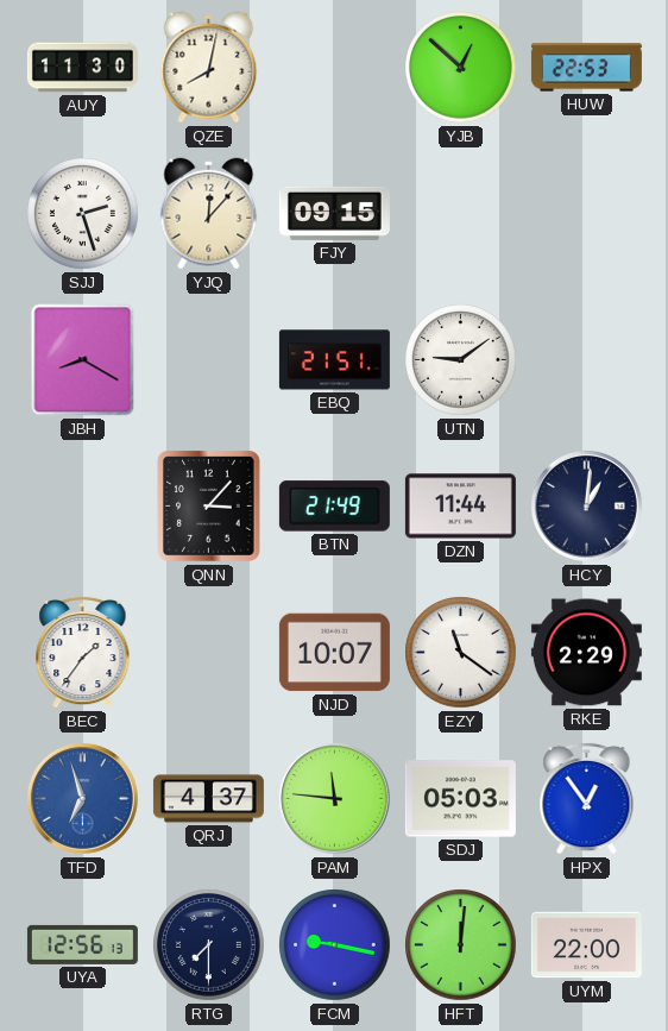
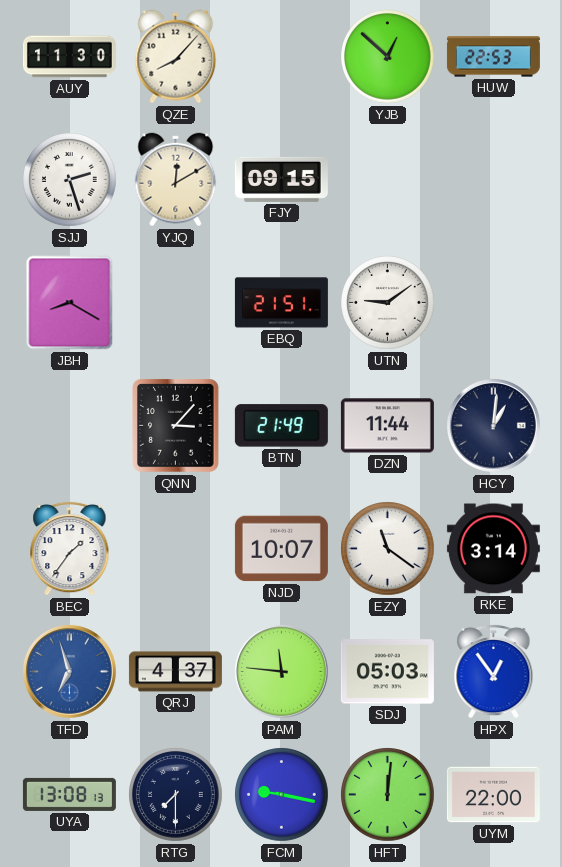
QZE: 8:02 -> 8:07 (176, 57)
YJQ: 12:07 -> 12:10 (176, 180)
RKE: 2:29 -> 3:14 (493, 549)
UYA: 12:56 -> 13:08 (69, 794)
